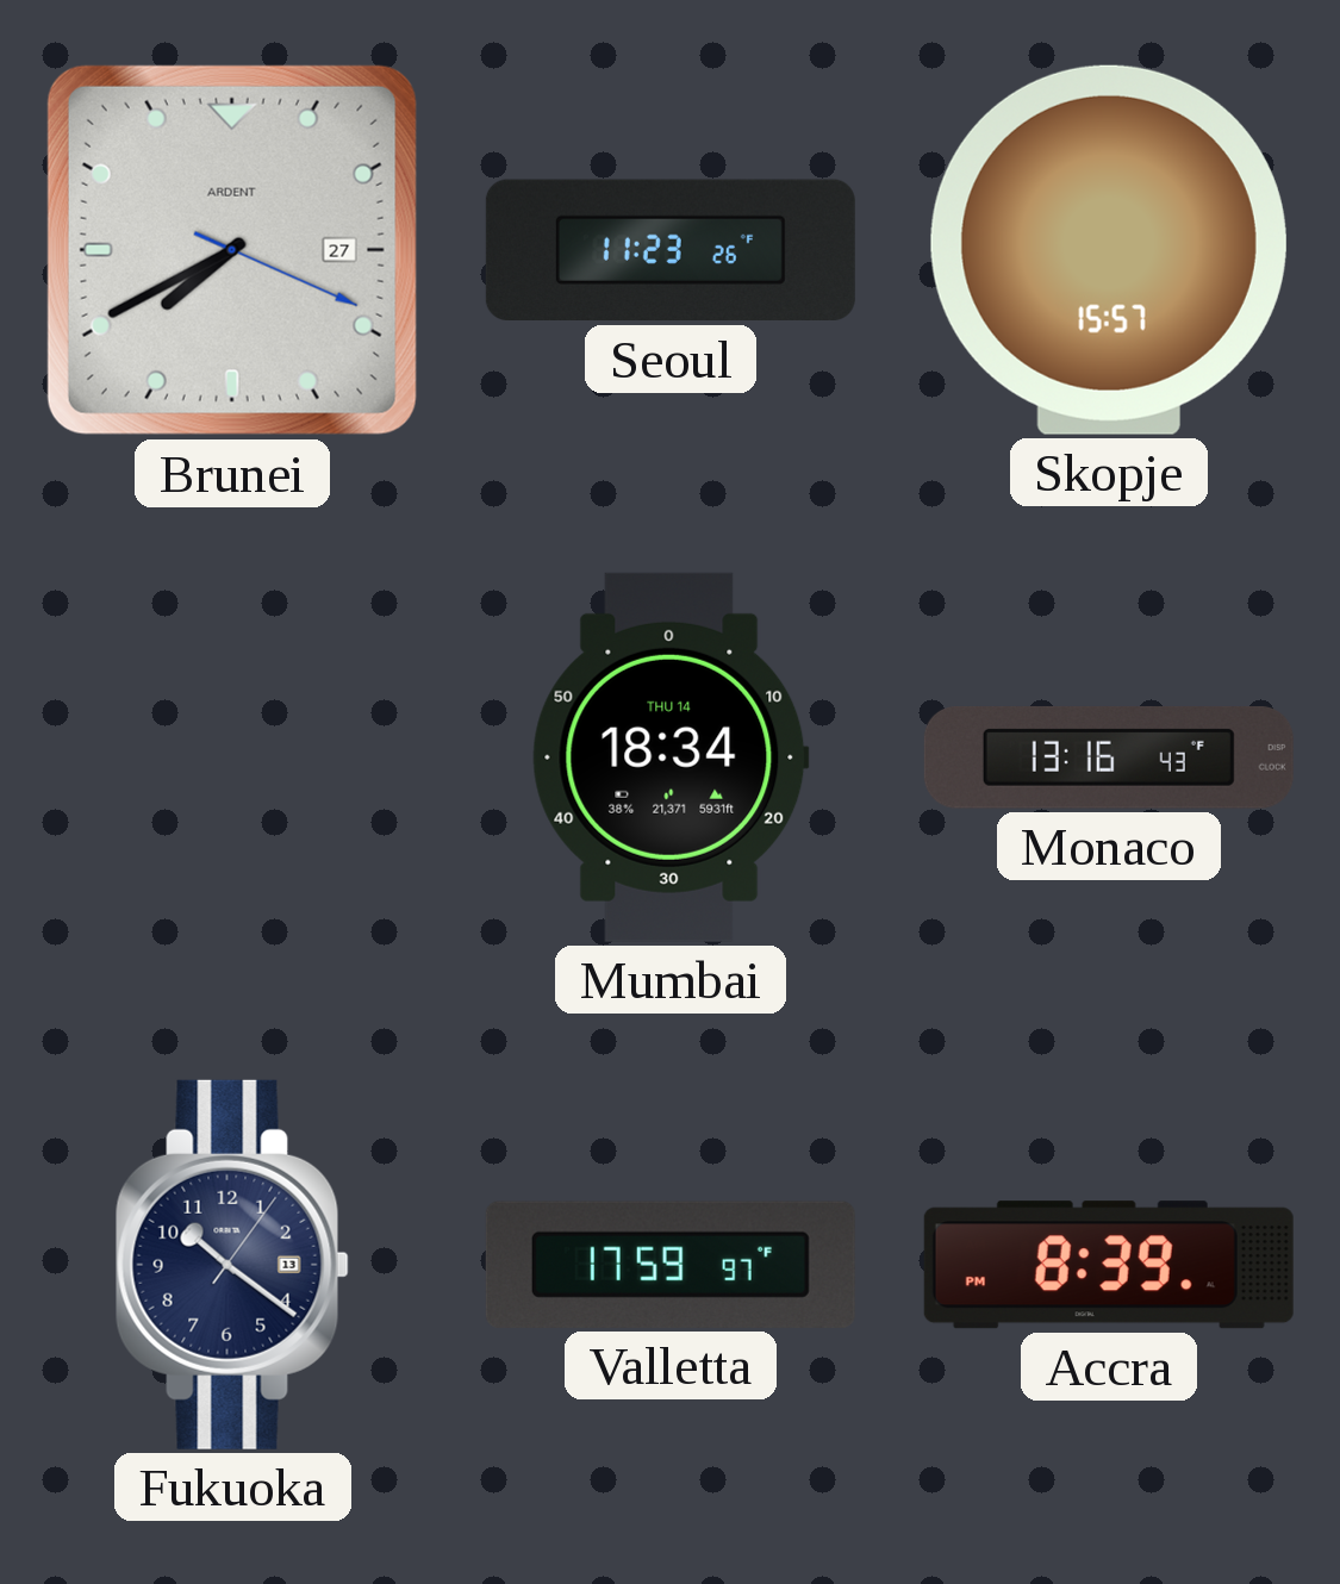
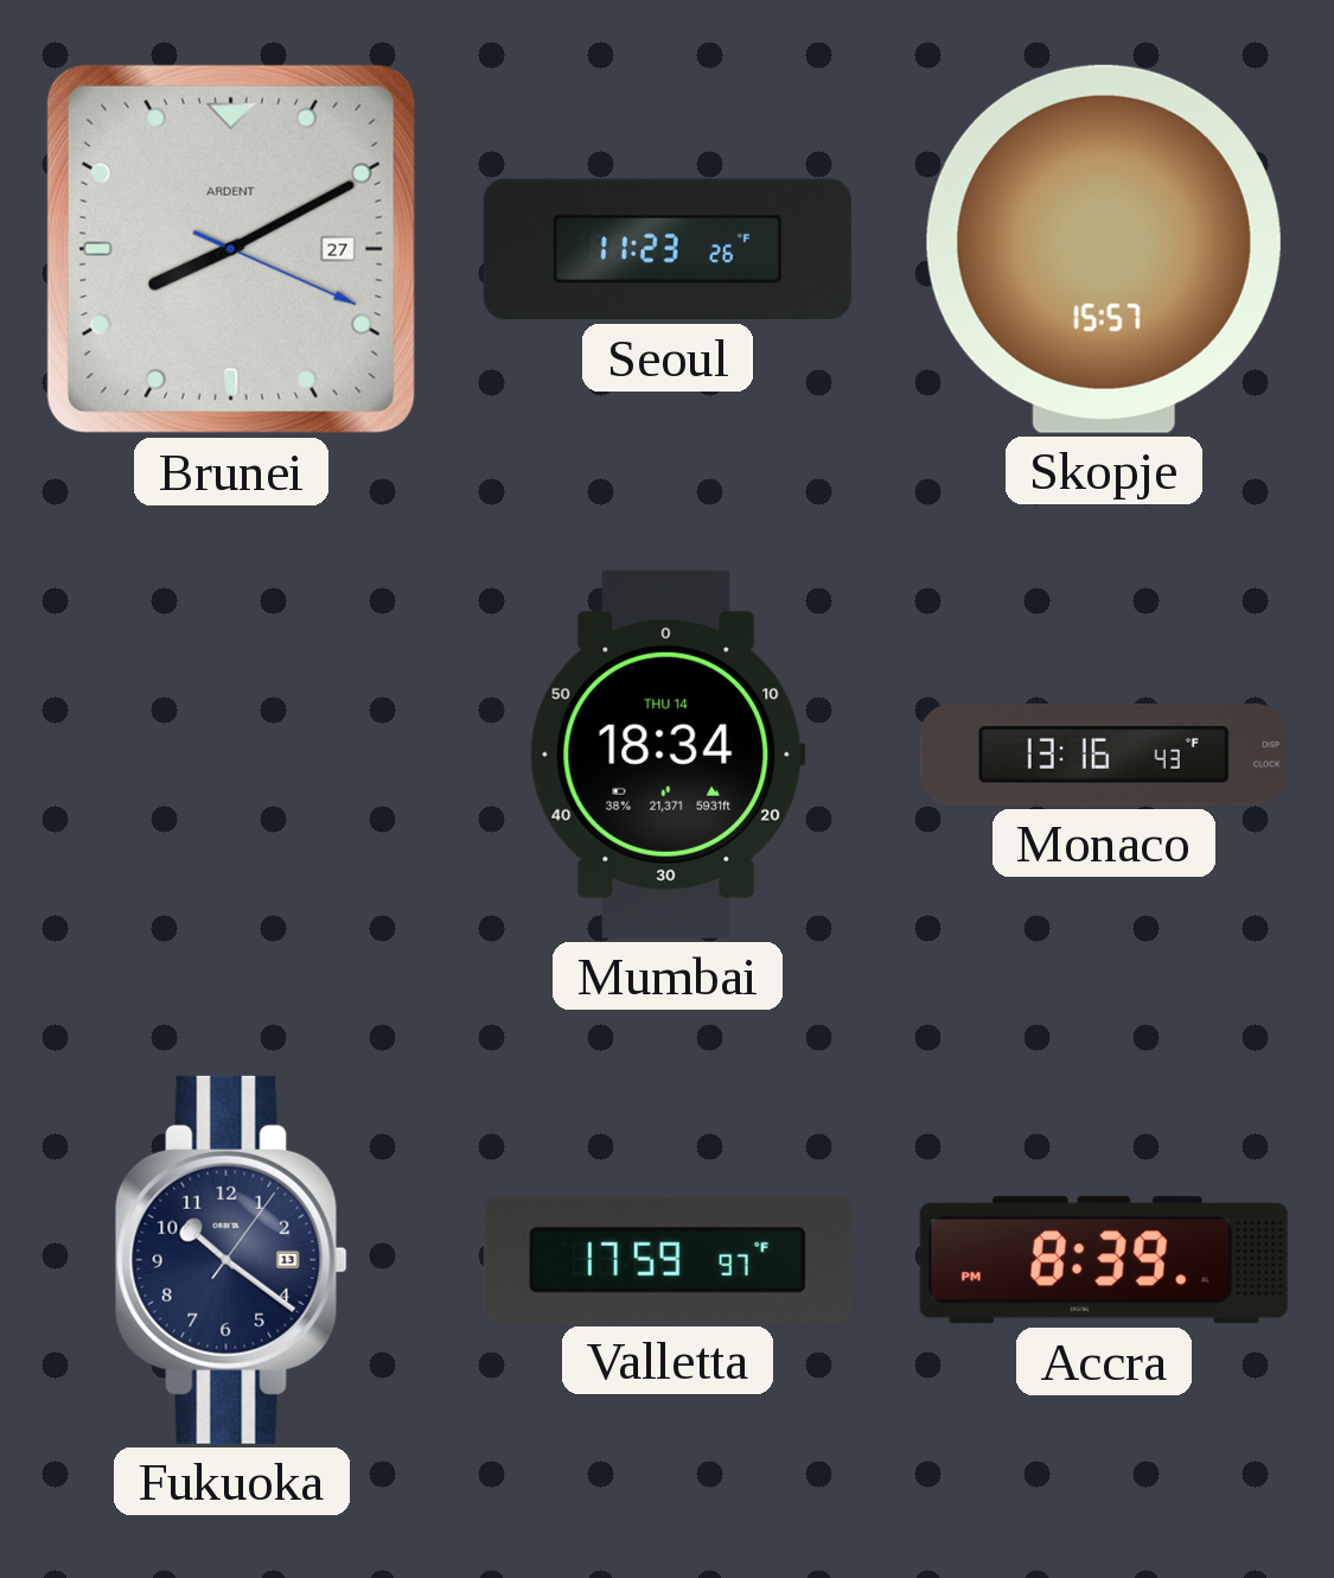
Brunei: 7:40 -> 8:10 (231, 249)
